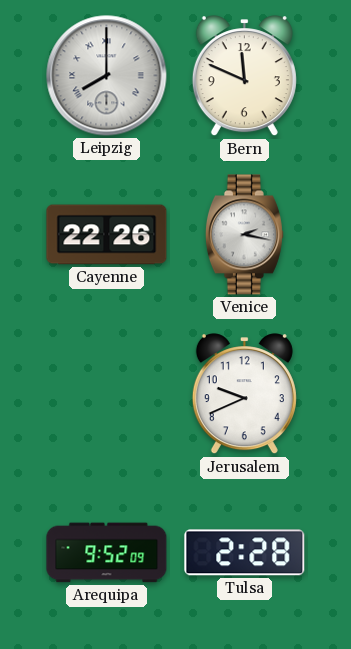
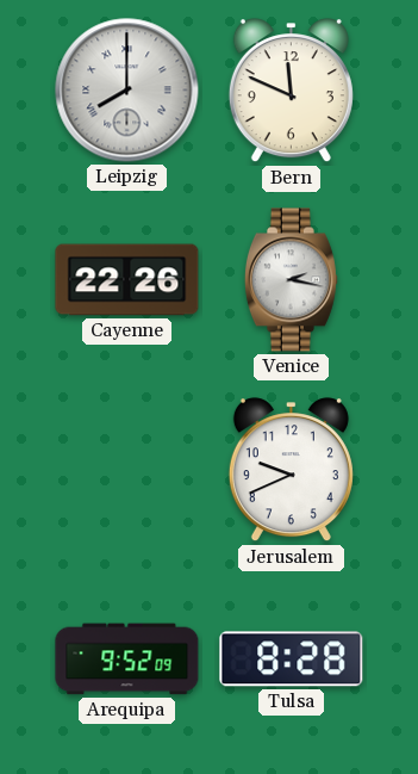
Tulsa: 2:28 -> 8:28 (292, 660)
